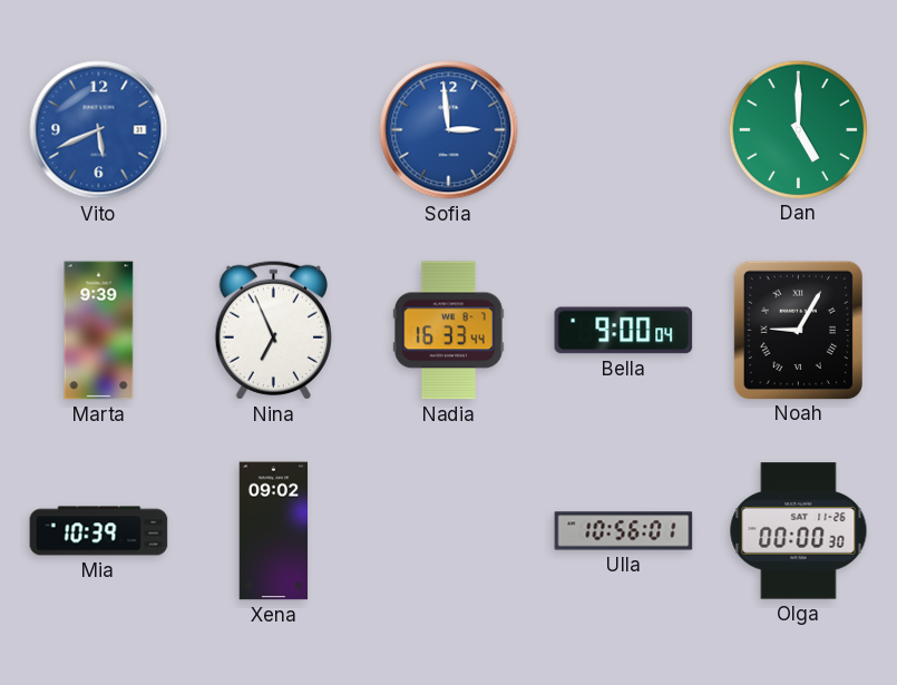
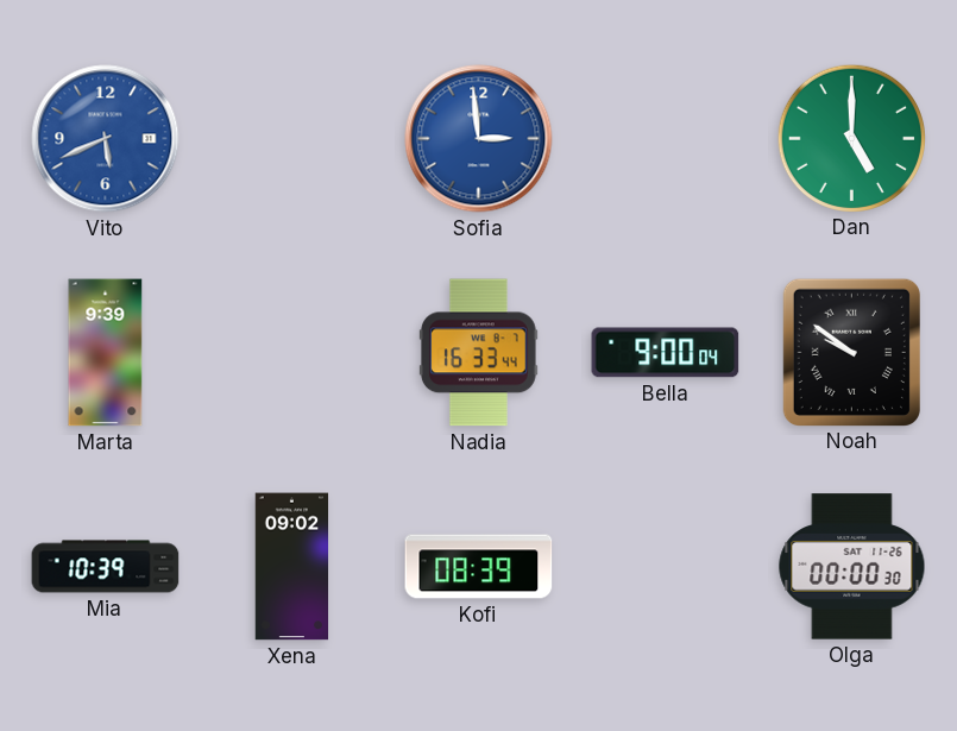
Nina: 6:56 -> none (273, 330)
Noah: 9:05 -> 9:51 (851, 352)
Kofi: none -> 08:39 (479, 567)
Ulla: 10:56 -> none (624, 531)
